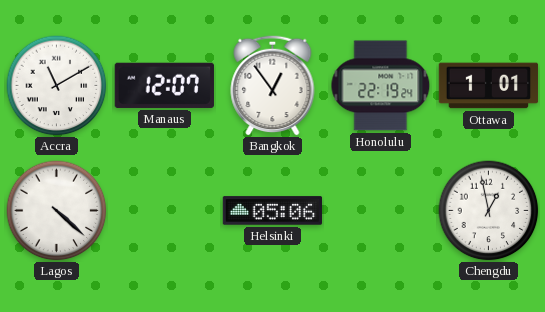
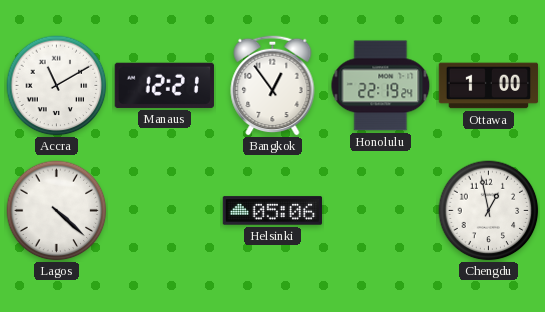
Manaus: 12:07 -> 12:21 (164, 85)
Ottawa: 1:01 -> 1:00 (489, 86)
